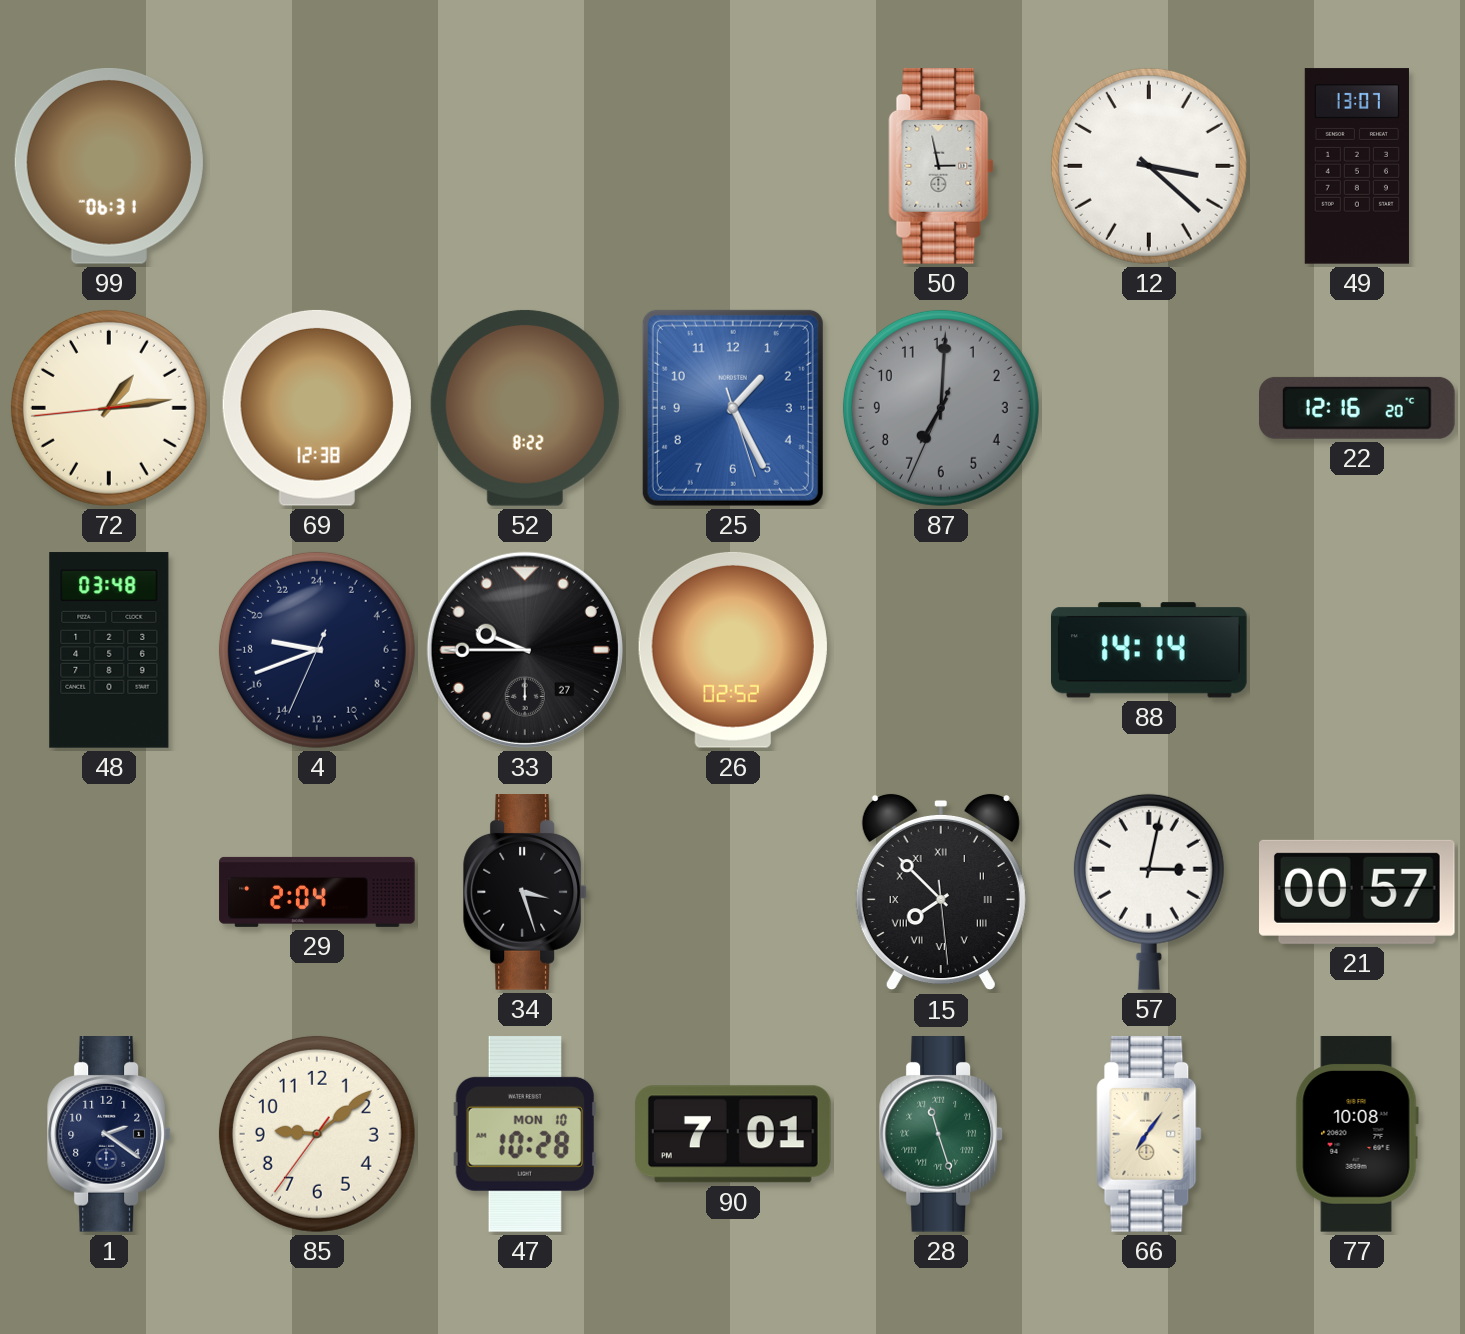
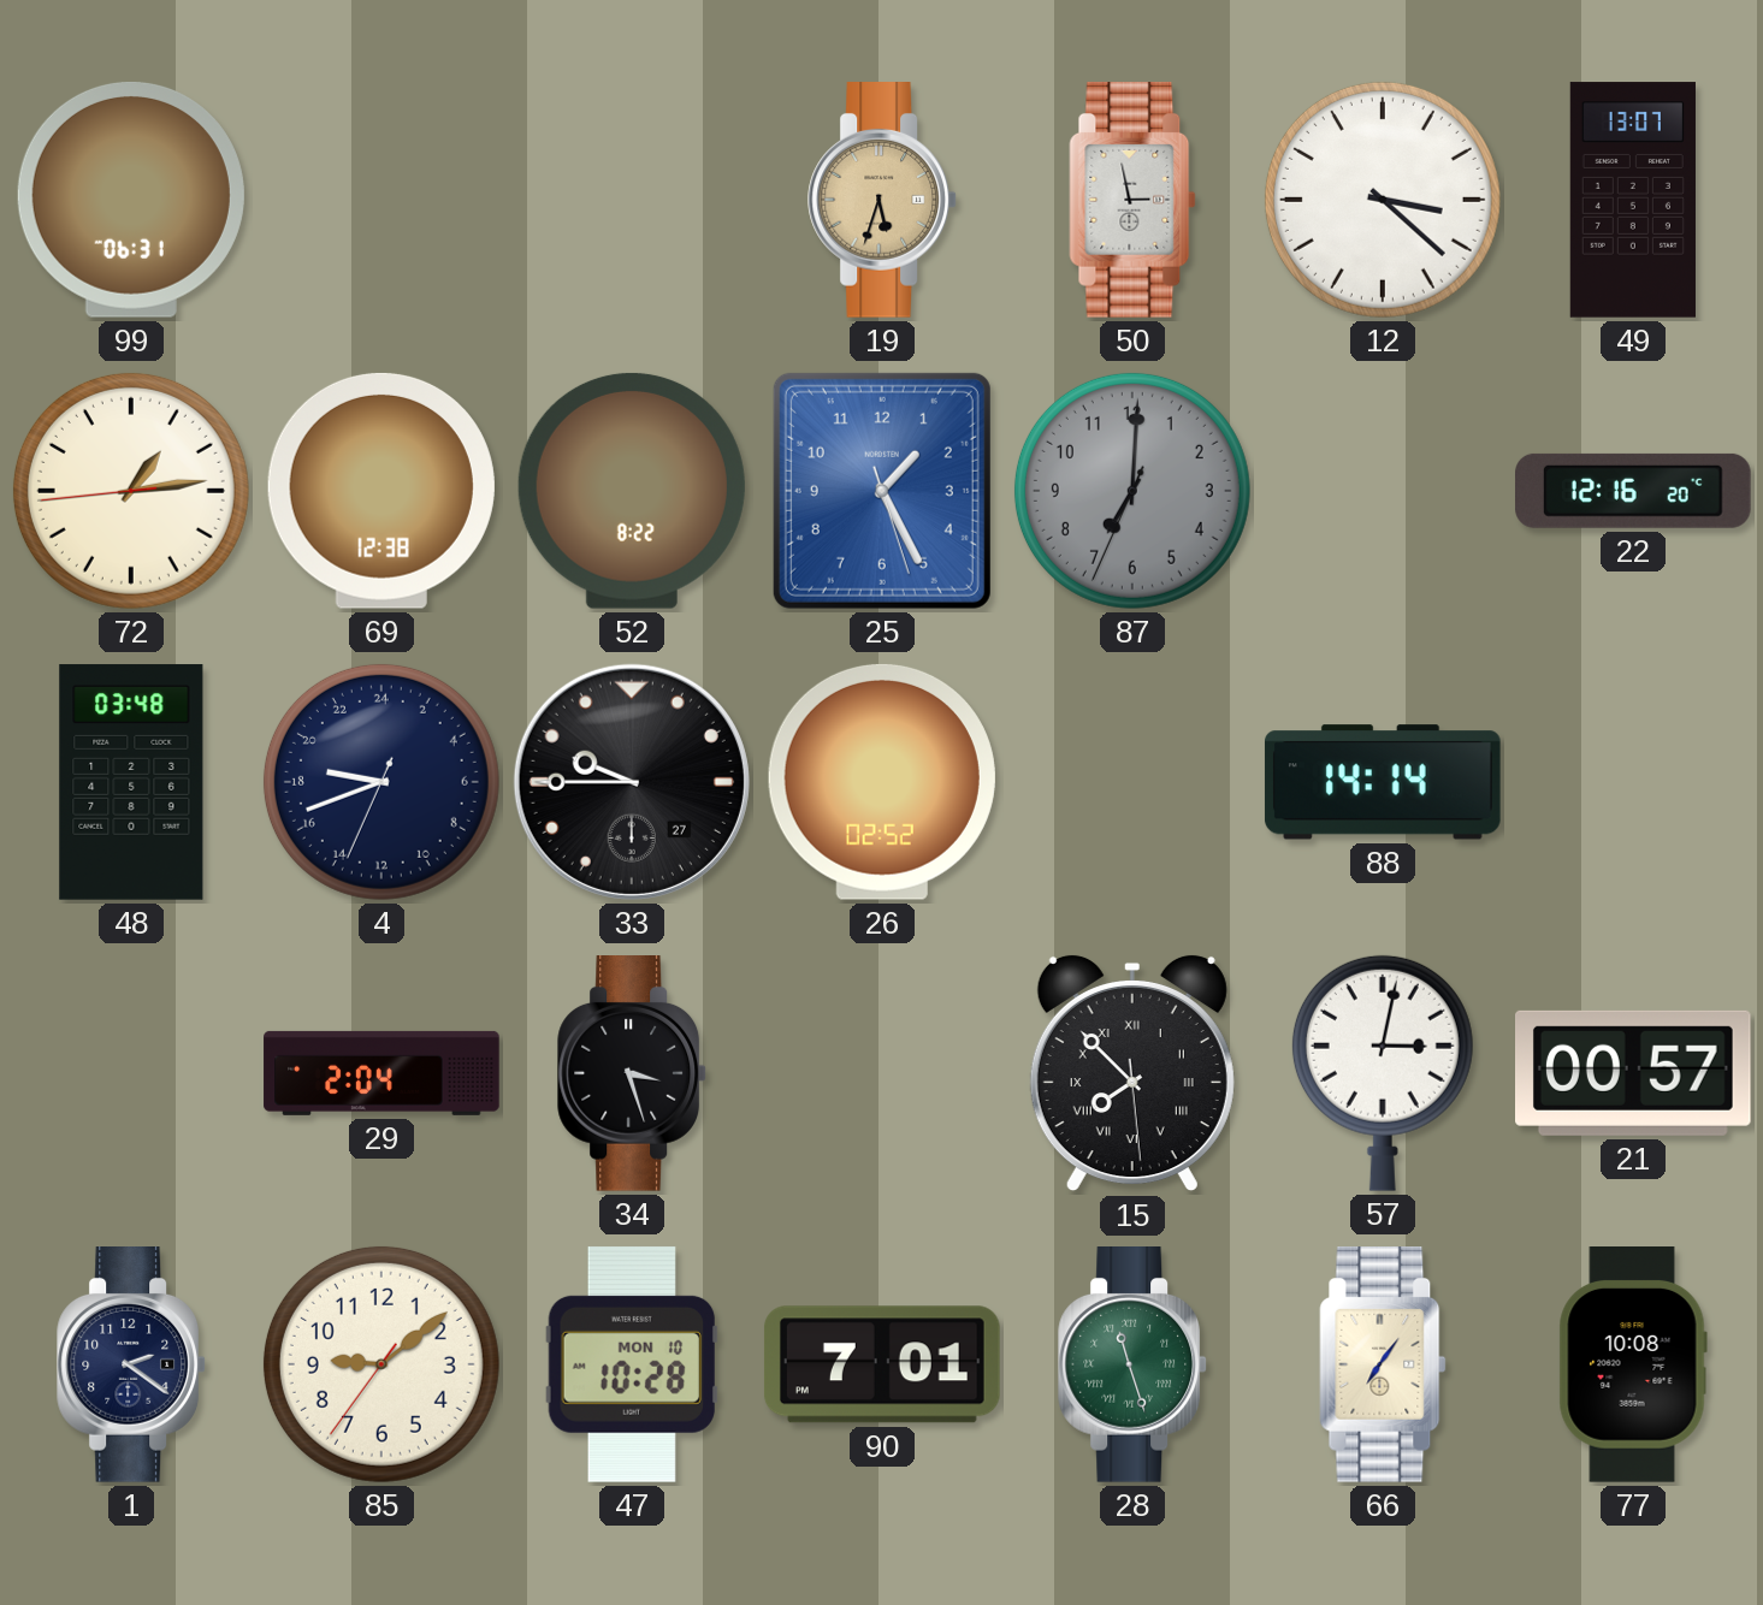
19: none -> 5:33 (882, 201)
